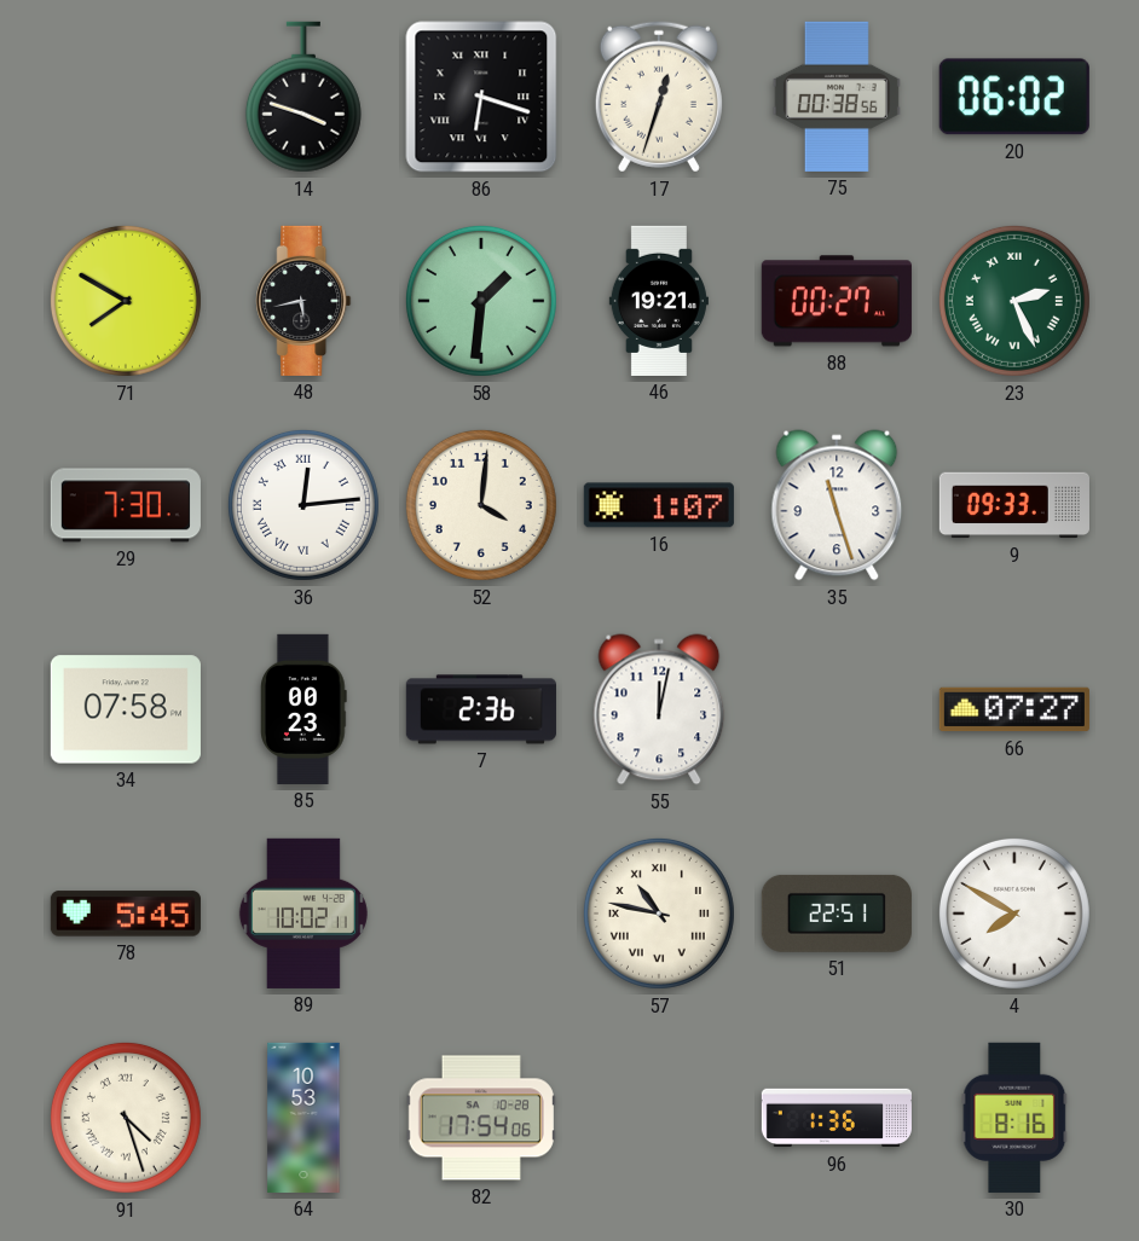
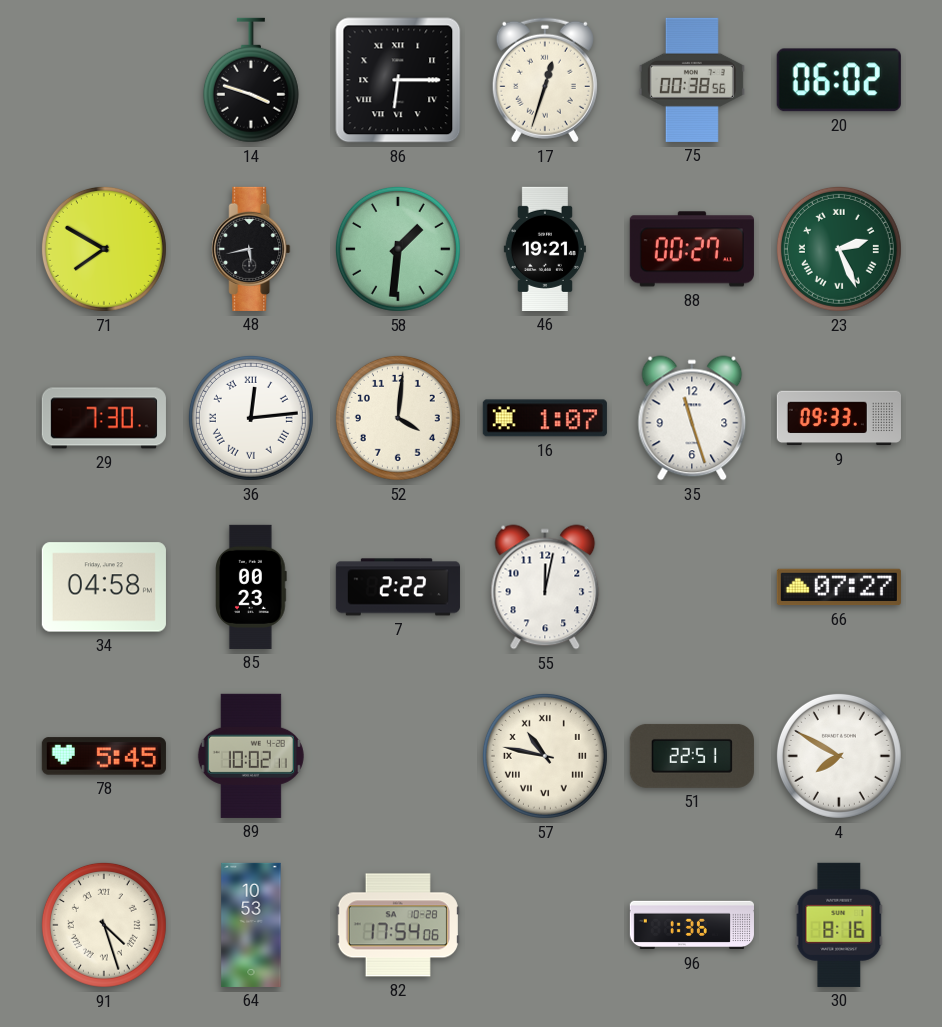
86: 6:18 -> 6:15 (398, 80)
34: 07:58 -> 04:58 (104, 587)
7: 2:36 -> 2:22 (398, 587)
